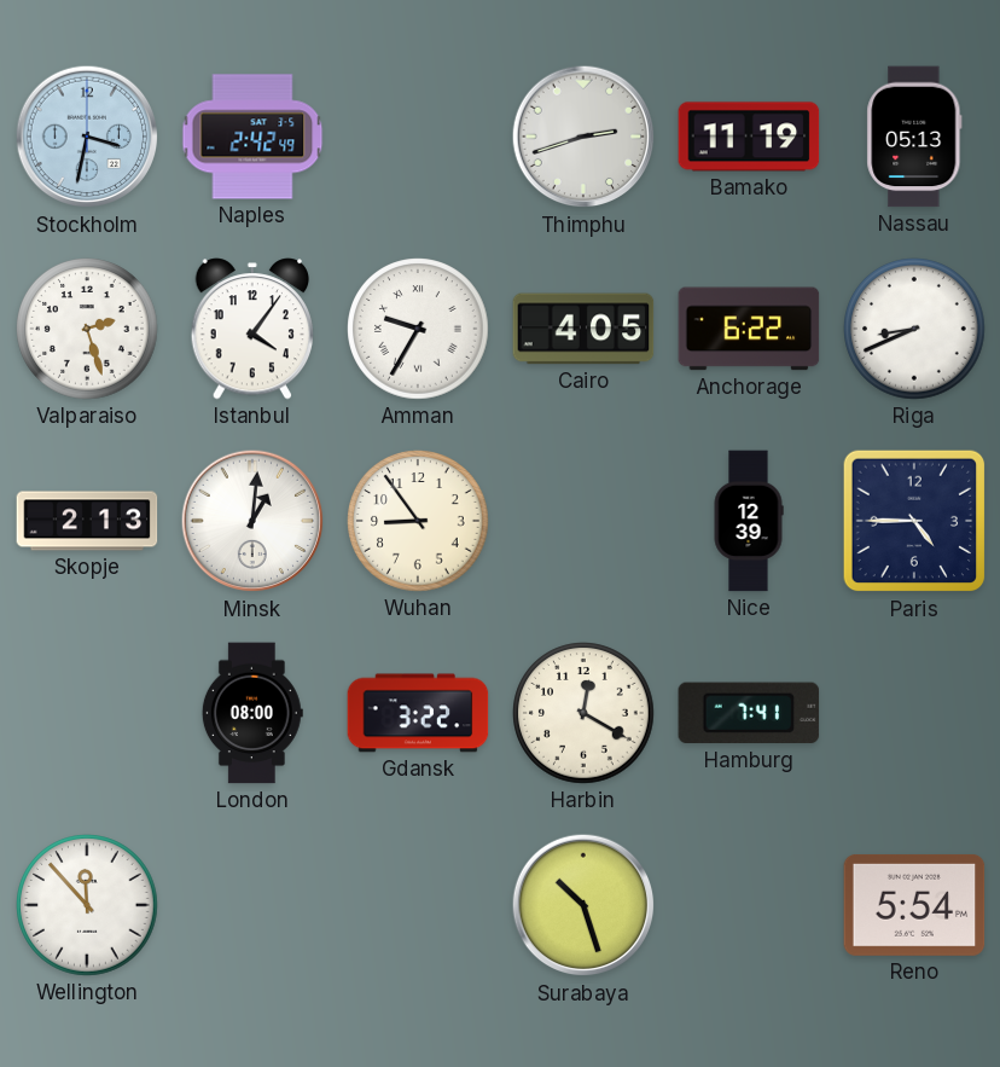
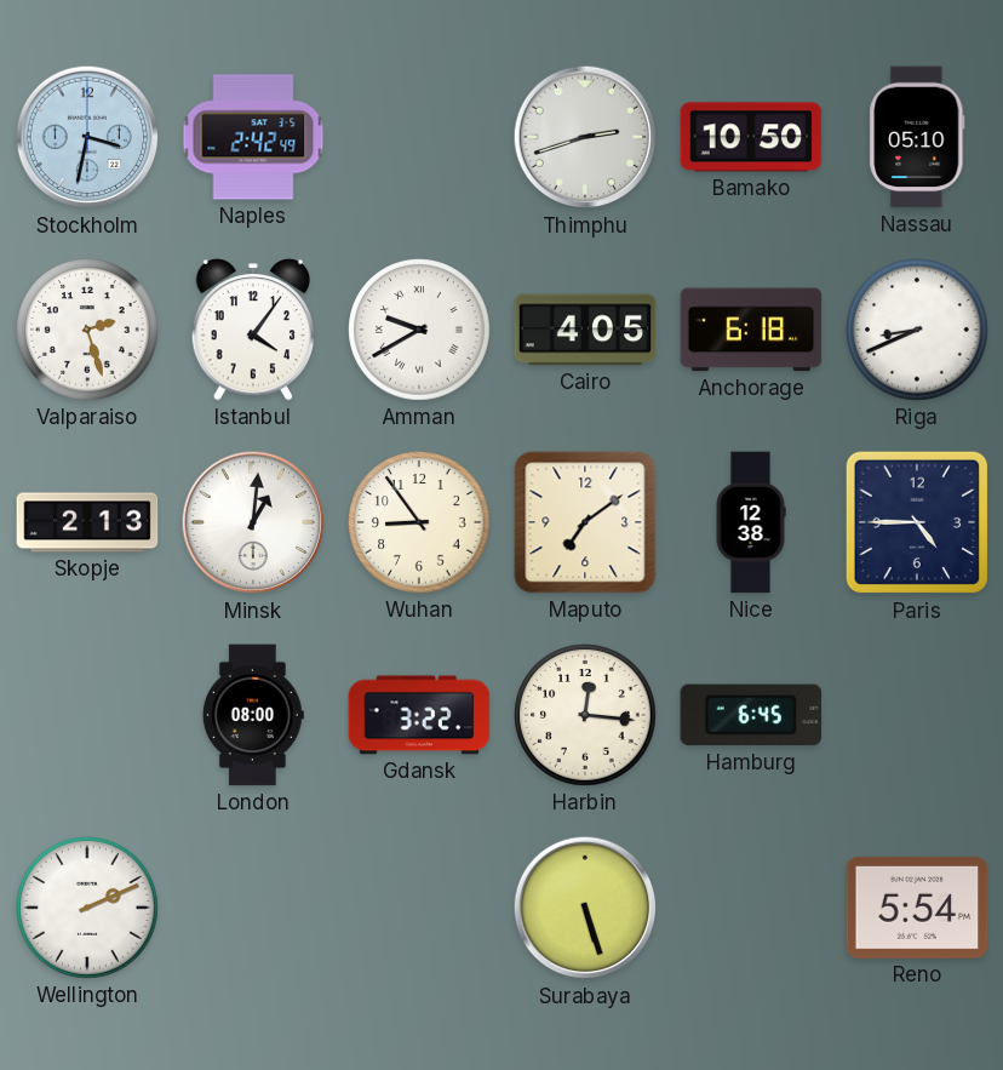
Bamako: 11:19 -> 10:50 (751, 137)
Nassau: 05:13 -> 05:10 (917, 137)
Amman: 9:35 -> 9:40 (419, 330)
Anchorage: 6:22 -> 6:18 (751, 330)
Maputo: none -> 7:09 (585, 522)
Nice: 12:39 -> 12:38 (751, 522)
Harbin: 12:20 -> 12:16 (585, 715)
Hamburg: 7:41 -> 6:45 (751, 715)
Wellington: 11:53 -> 2:11 (87, 908)
Surabaya: 10:27 -> 5:27 (585, 908)
